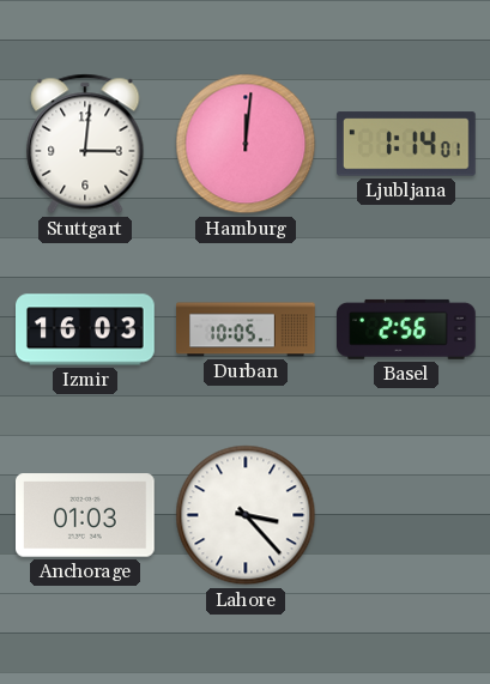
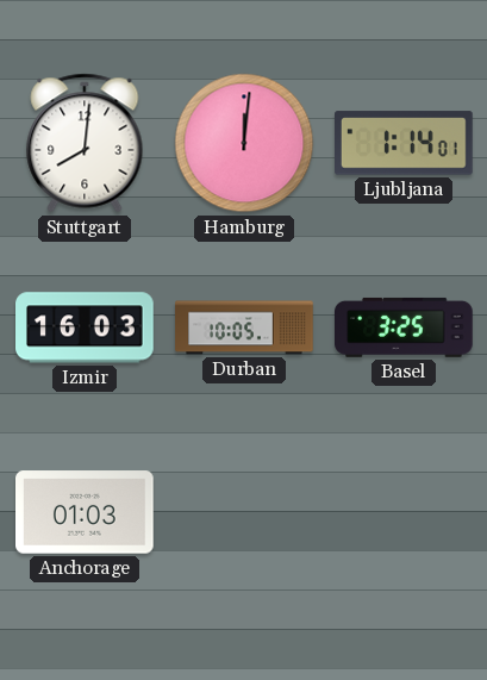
Stuttgart: 3:01 -> 8:01 (85, 143)
Basel: 2:56 -> 3:25 (405, 327)
Lahore: 3:23 -> none (246, 515)
